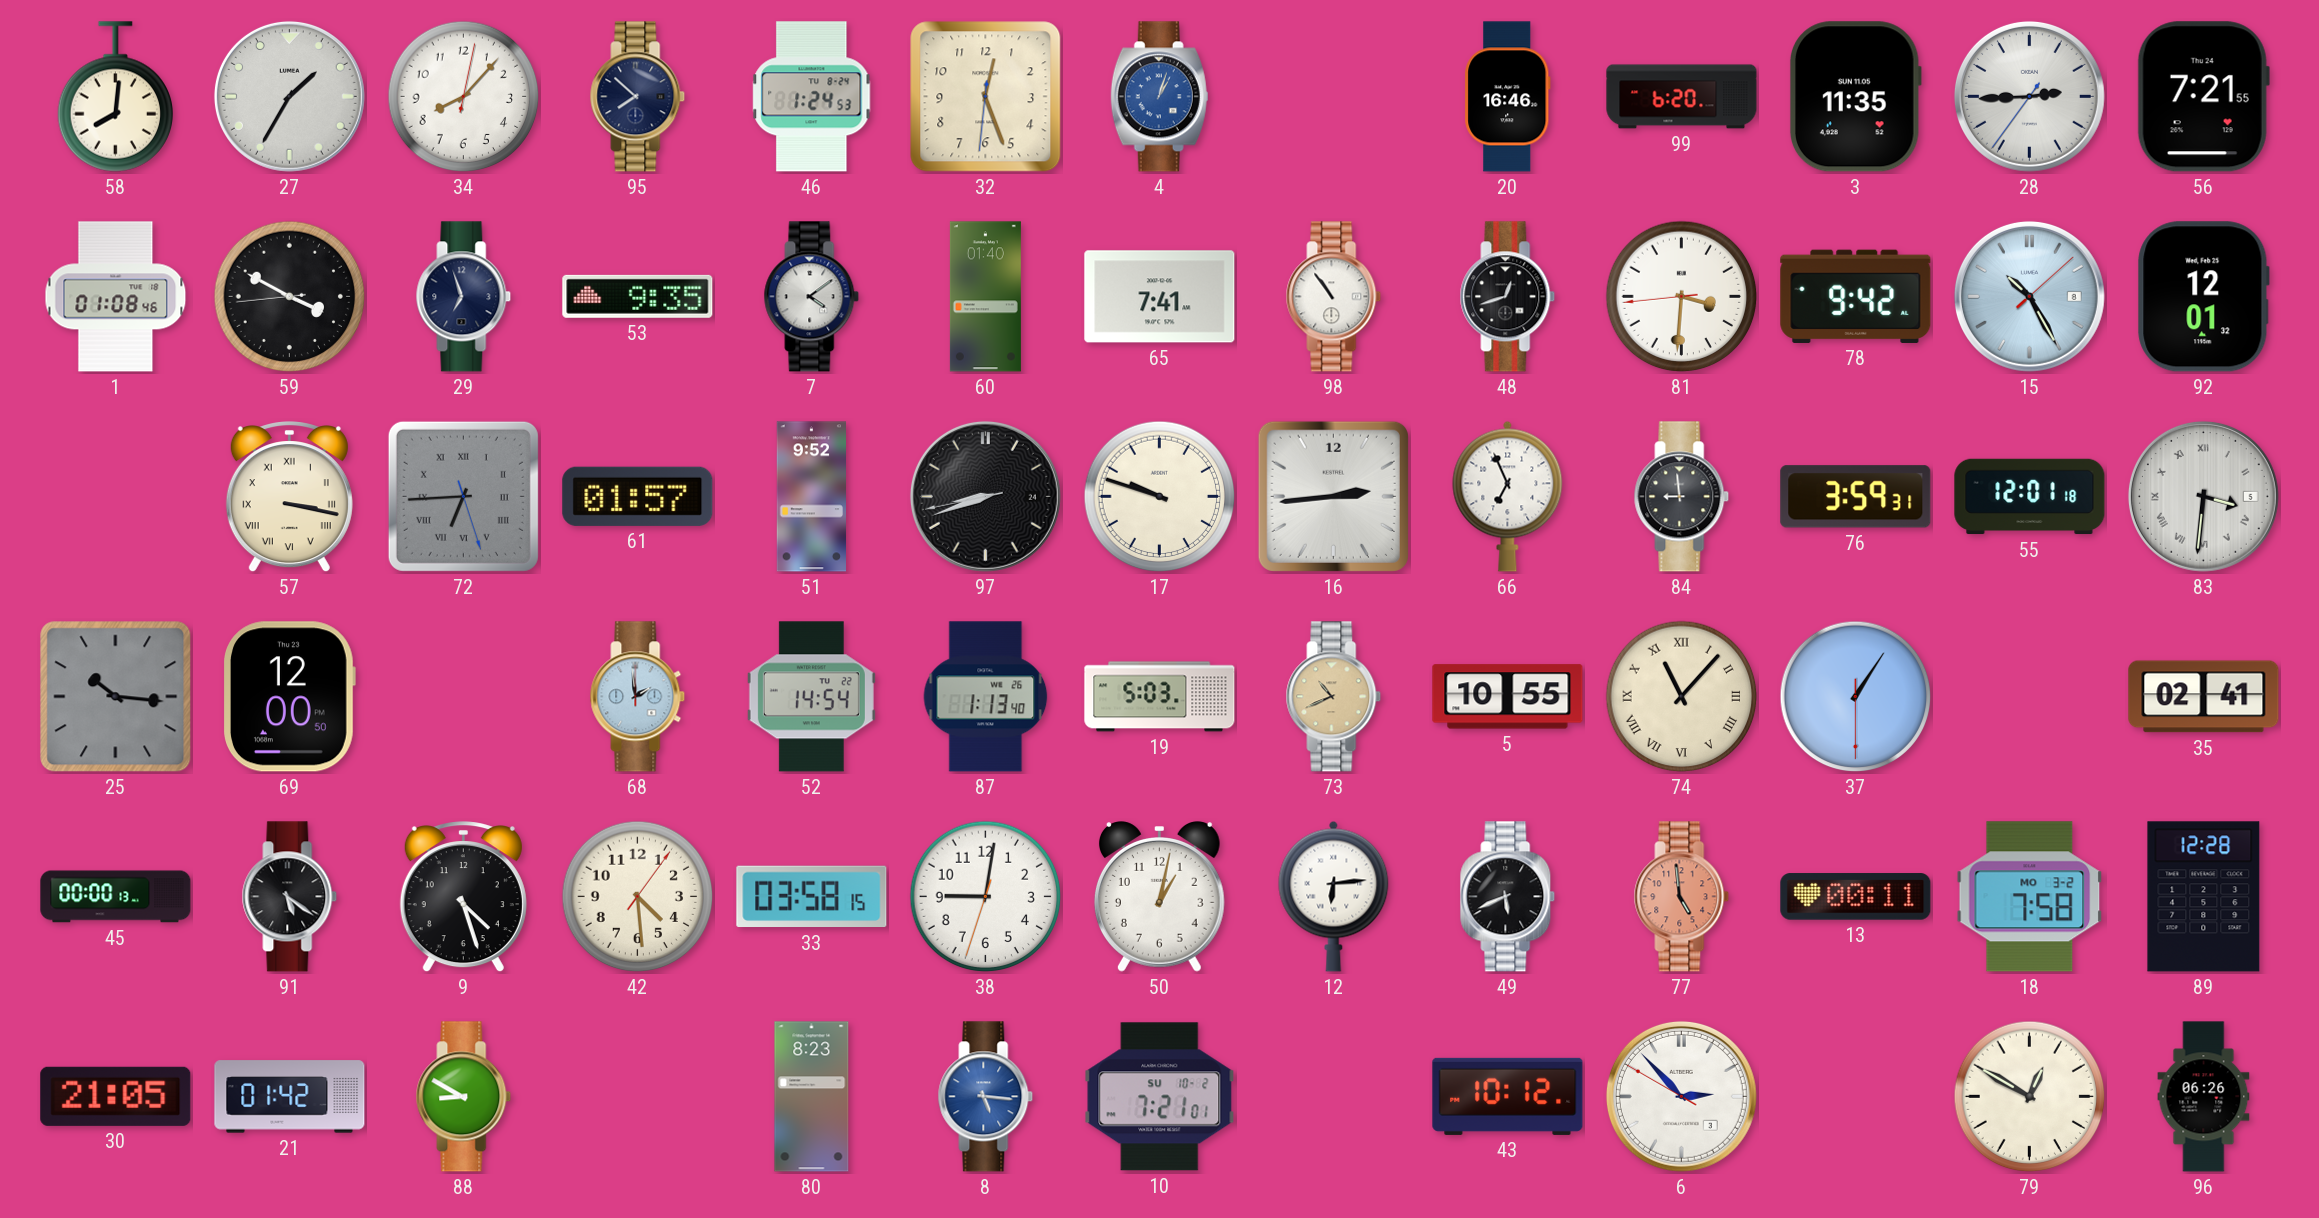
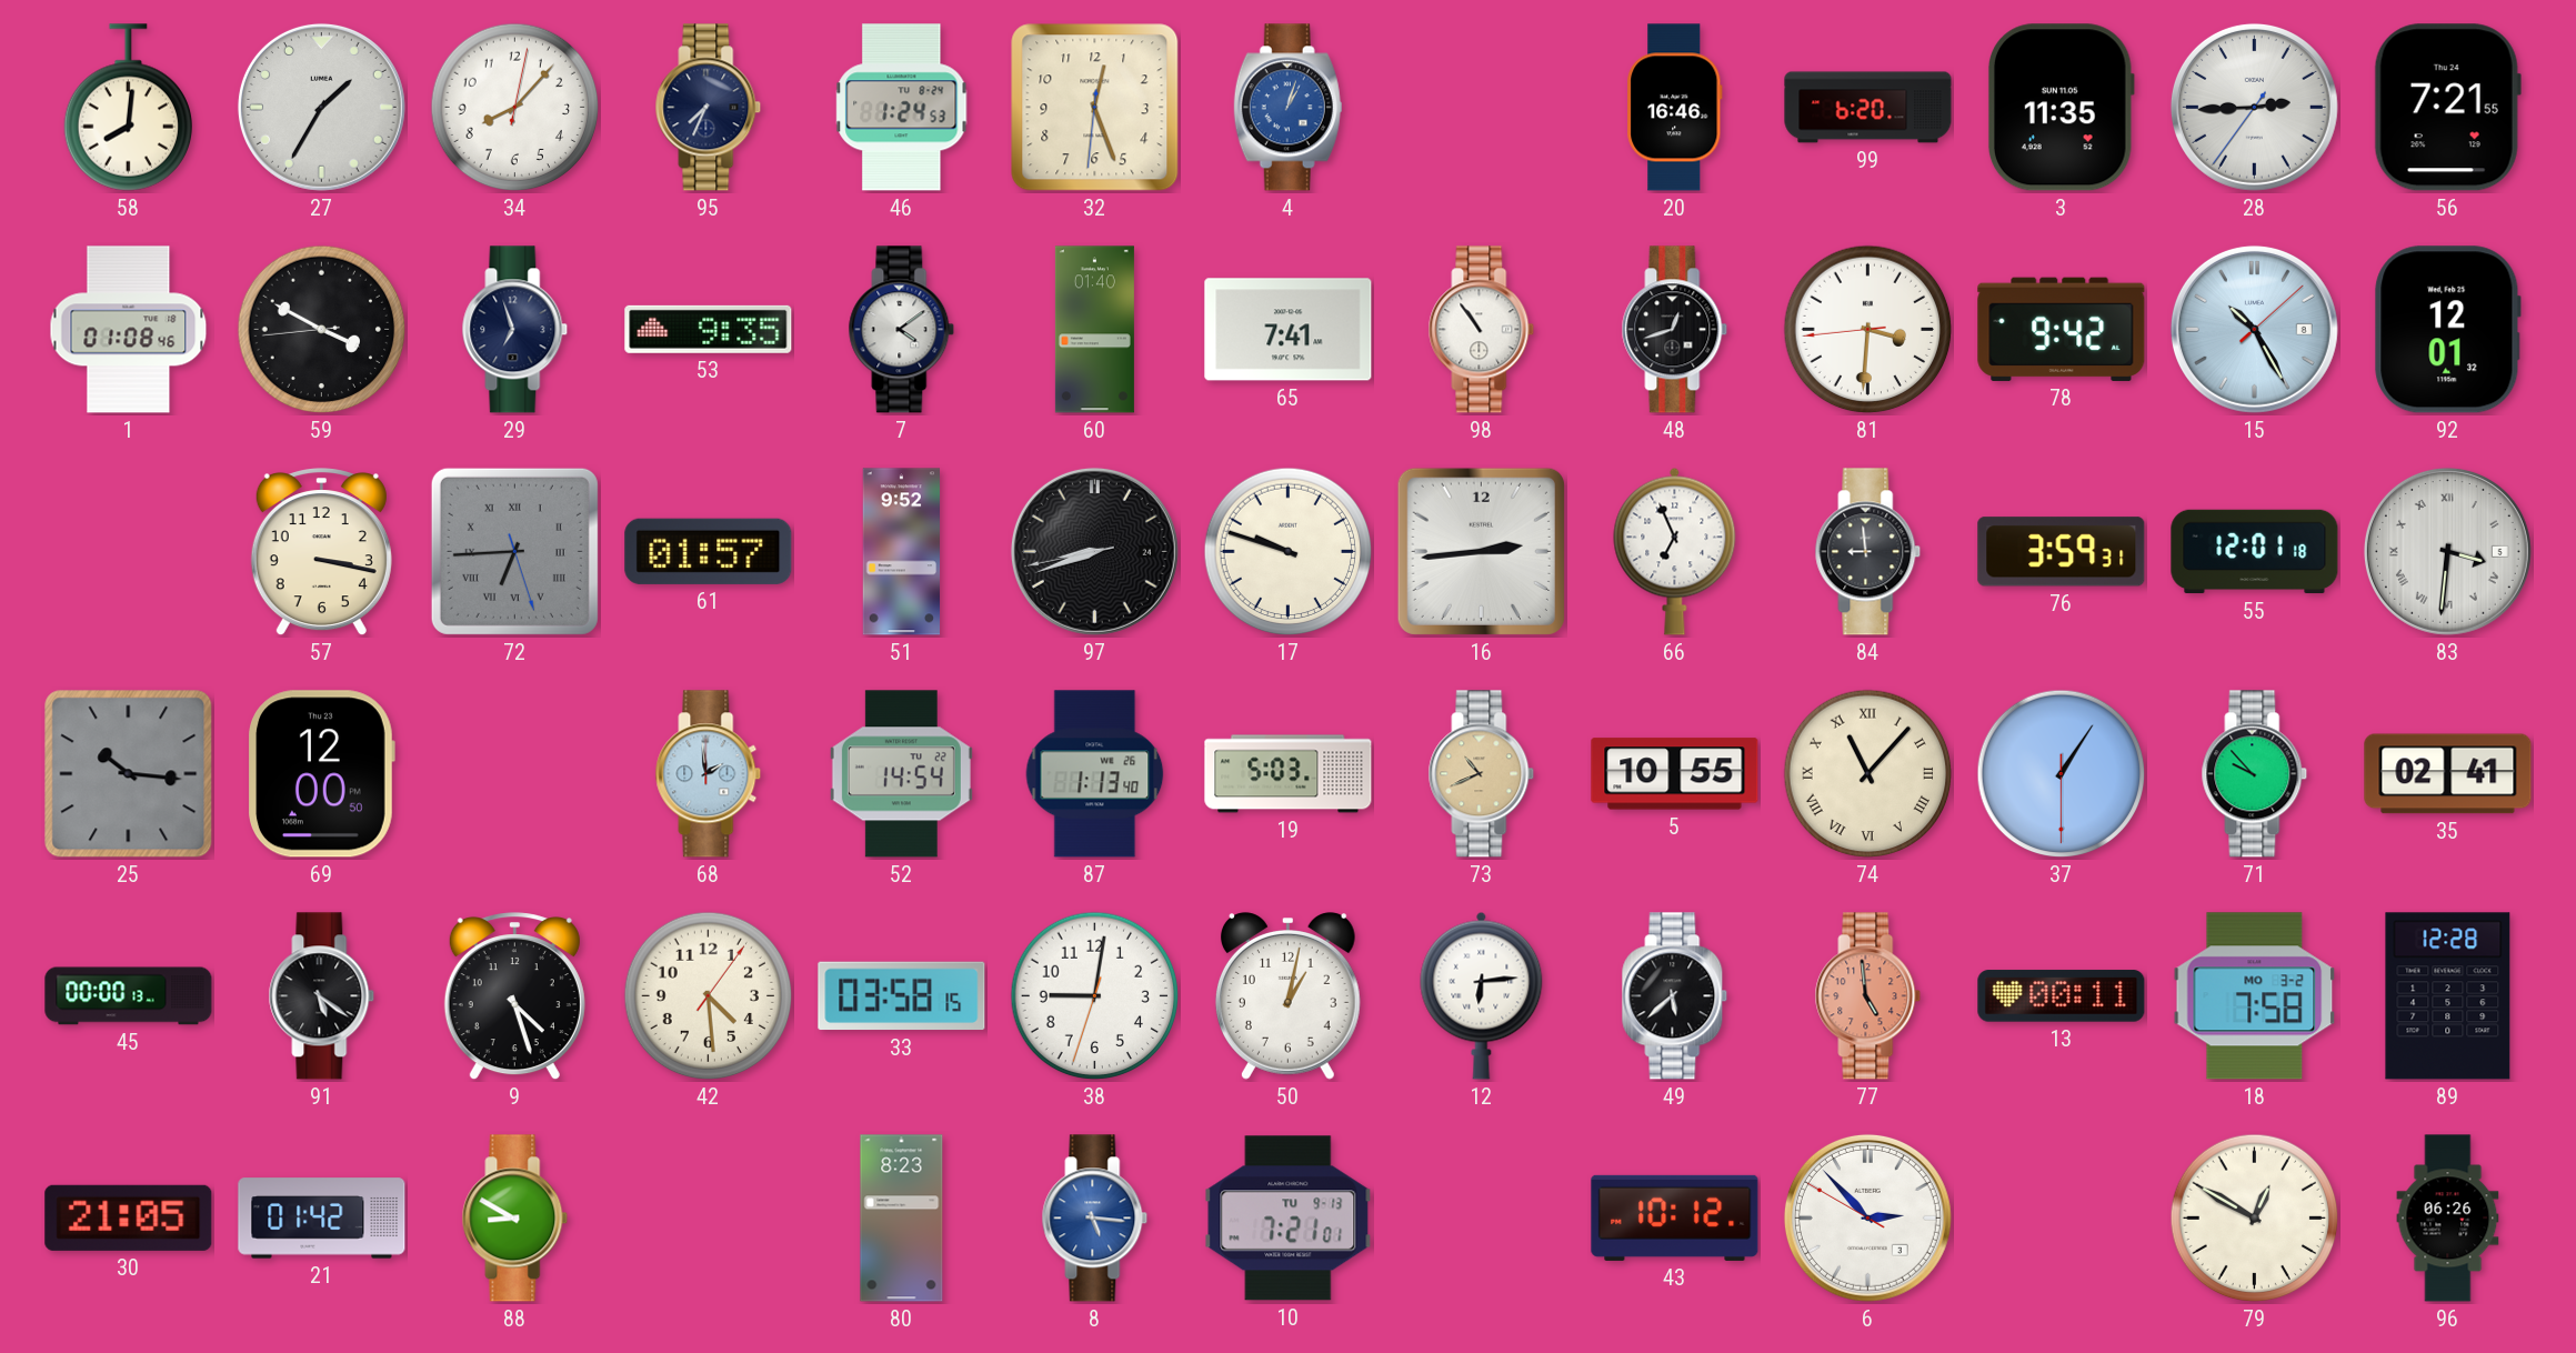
95: 7:52 -> 7:34 (709, 108)
57 numerals: Roman -> Arabic (321, 552)
71: none -> 9:53 (2255, 774)
49: 5:41 -> 5:38 (1675, 996)
10 date: SU 10-2 -> TU 9-13 (1289, 1219)
